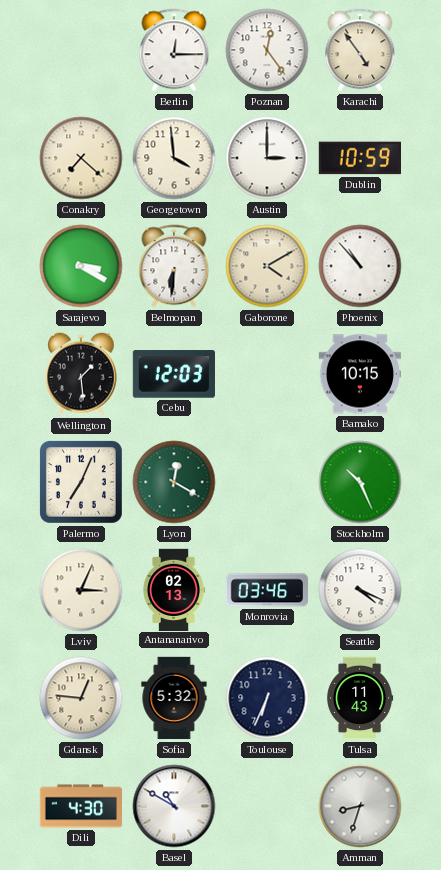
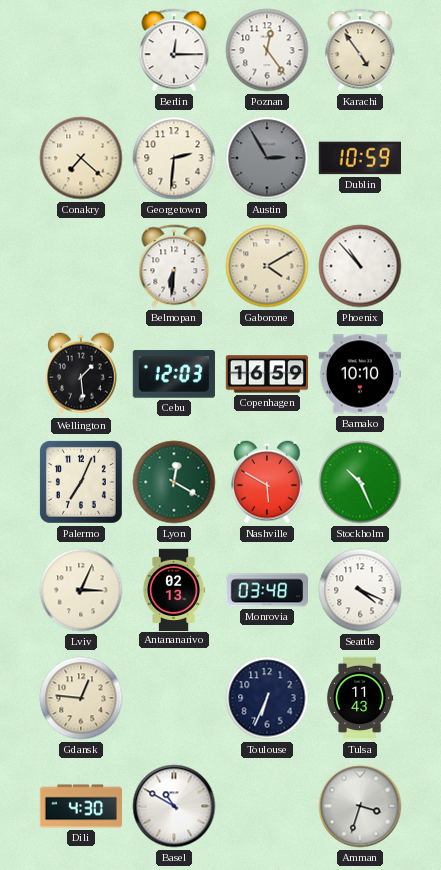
Georgetown: 3:59 -> 2:31 (174, 158)
Austin: 3:00 -> 2:55 (267, 158)
Austin dial: white -> grey (267, 158)
Sarajevo: 3:20 -> none (81, 266)
Copenhagen: none -> 16:59 (267, 374)
Bamako: 10:15 -> 10:10 (359, 374)
Nashville: none -> 5:50 (267, 482)
Monrovia: 03:46 -> 03:48 (266, 590)
Sofia: 5:32 -> none (174, 698)
Amman: 8:33 -> 3:33 (360, 806)
